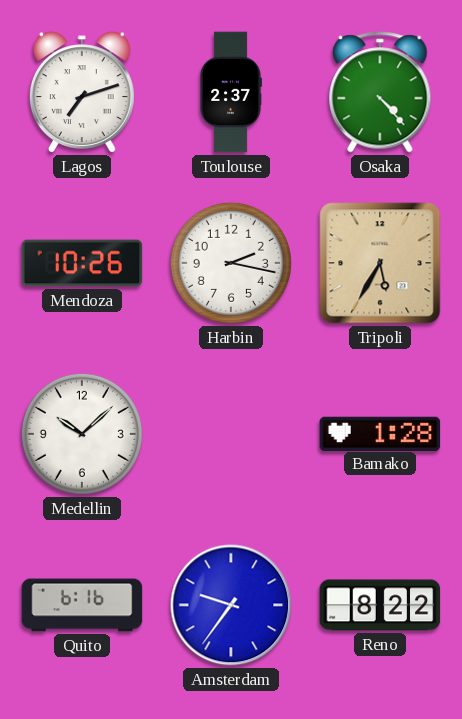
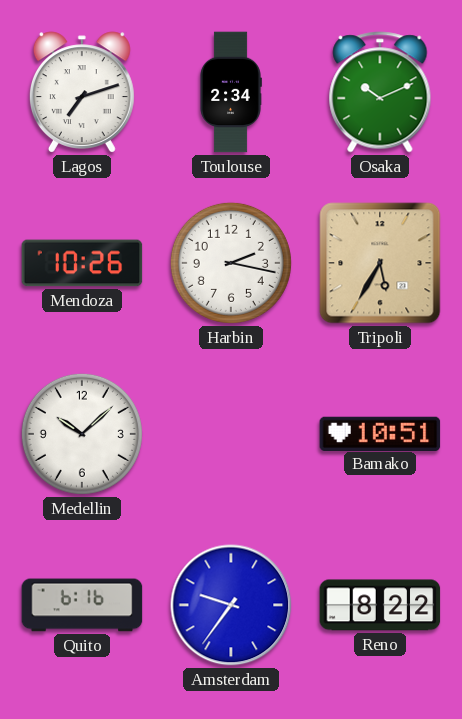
Toulouse: 2:37 -> 2:34 (231, 92)
Osaka: 4:23 -> 10:11 (380, 92)
Bamako: 1:28 -> 10:51 (380, 433)
